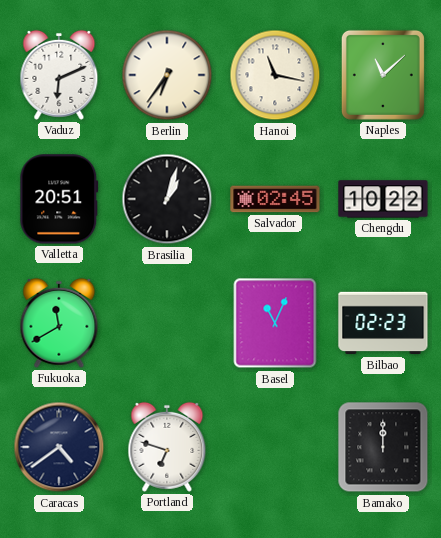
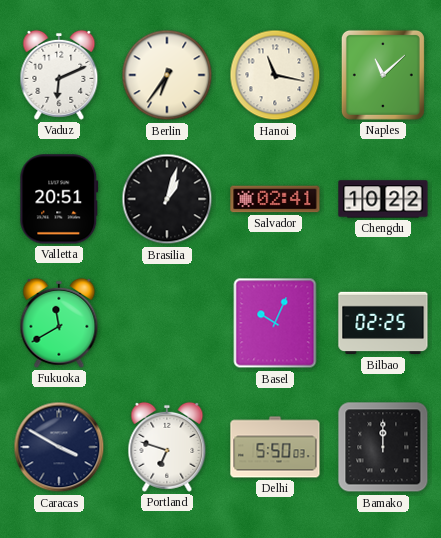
Salvador: 02:45 -> 02:41 (275, 199)
Basel: 11:04 -> 10:04 (275, 323)
Bilbao: 02:23 -> 02:25 (383, 323)
Caracas: 4:39 -> 3:50 (59, 447)
Delhi: none -> 5:50 (275, 447)
